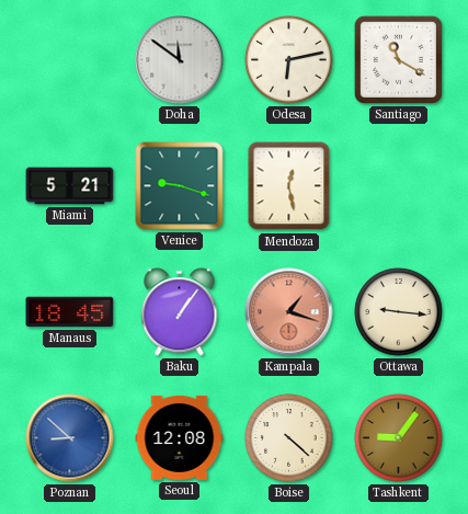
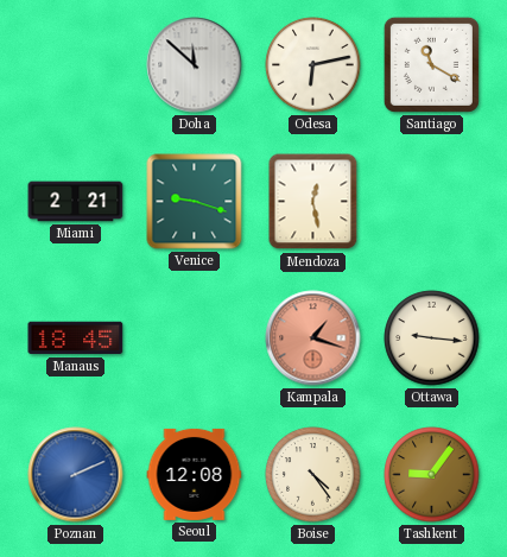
Doha: 11:51 -> 11:52 (195, 65)
Miami: 5:21 -> 2:21 (76, 202)
Baku: 1:06 -> none (180, 312)
Poznan: 8:52 -> 2:11 (76, 475)
Boise: 4:22 -> 4:24 (313, 475)
